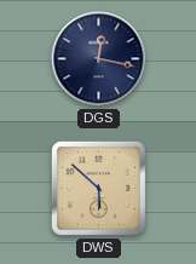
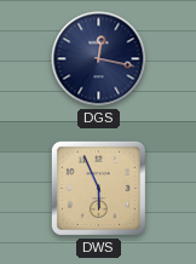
DWS: 5:52 -> 5:56 (98, 188)
